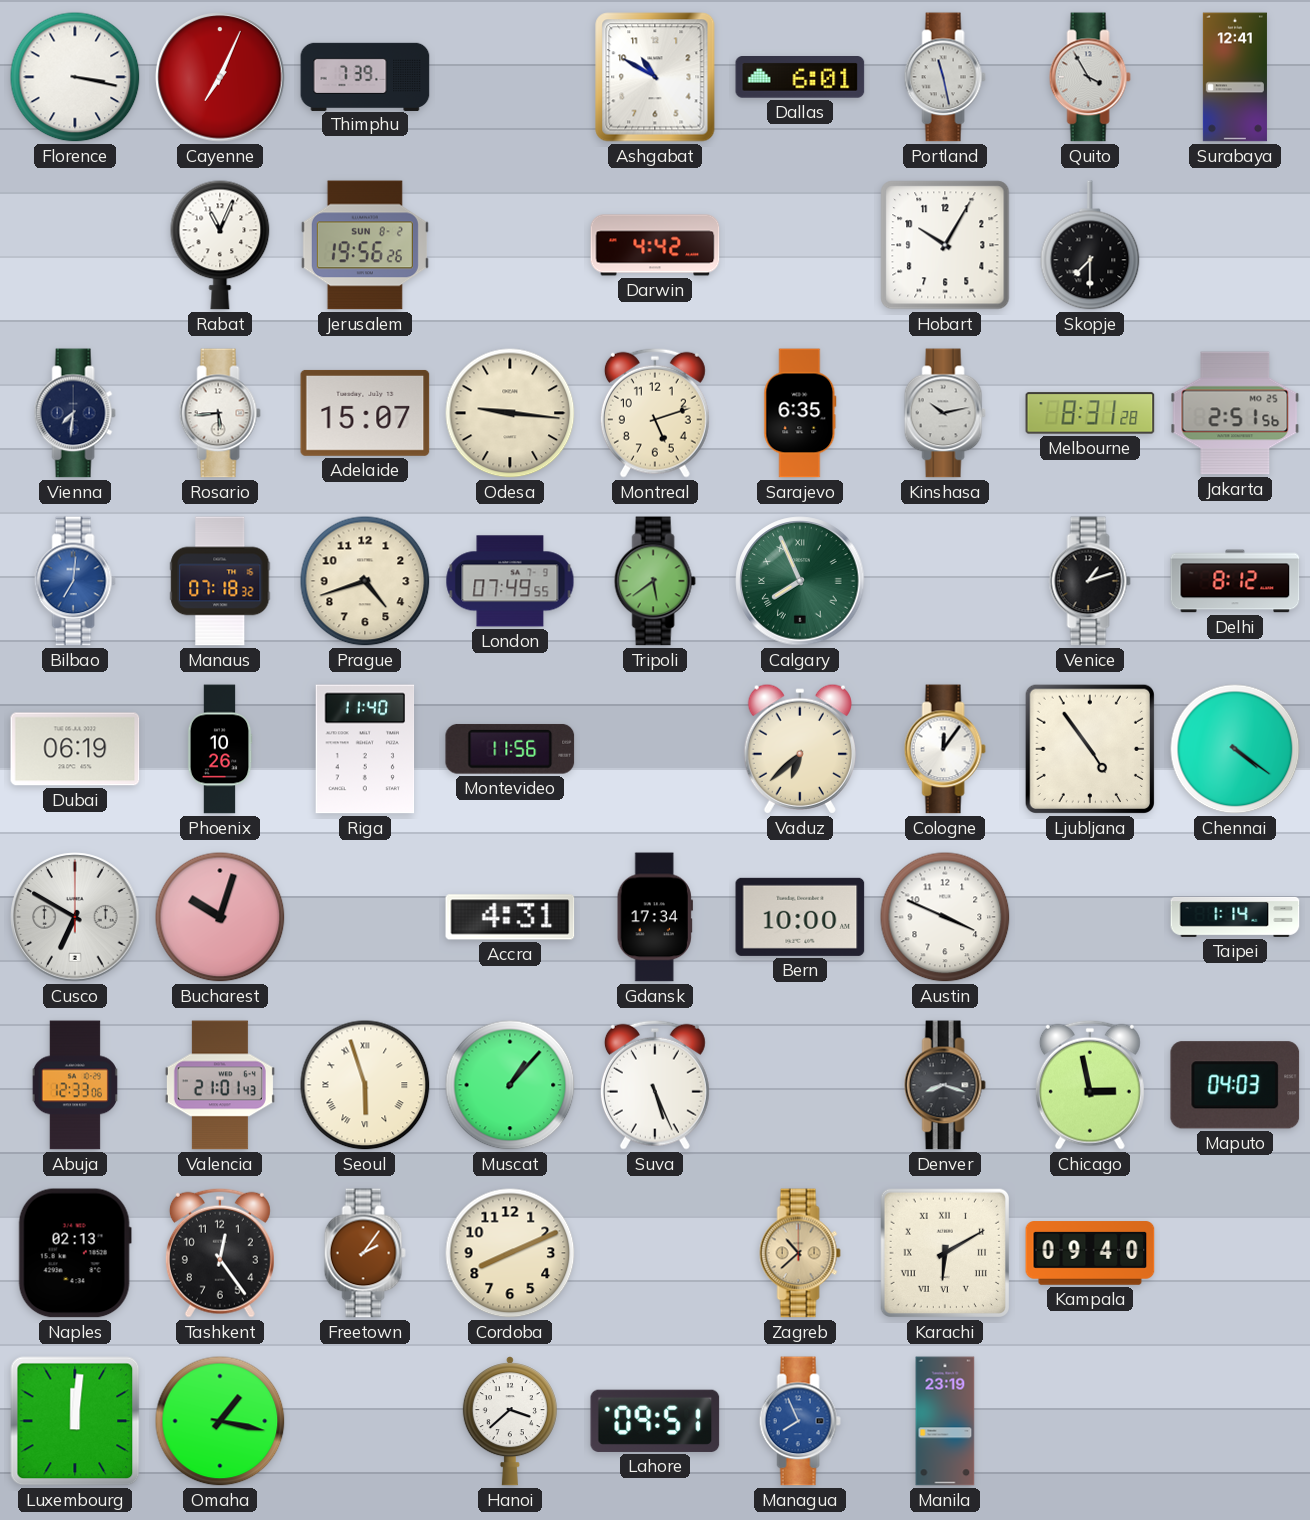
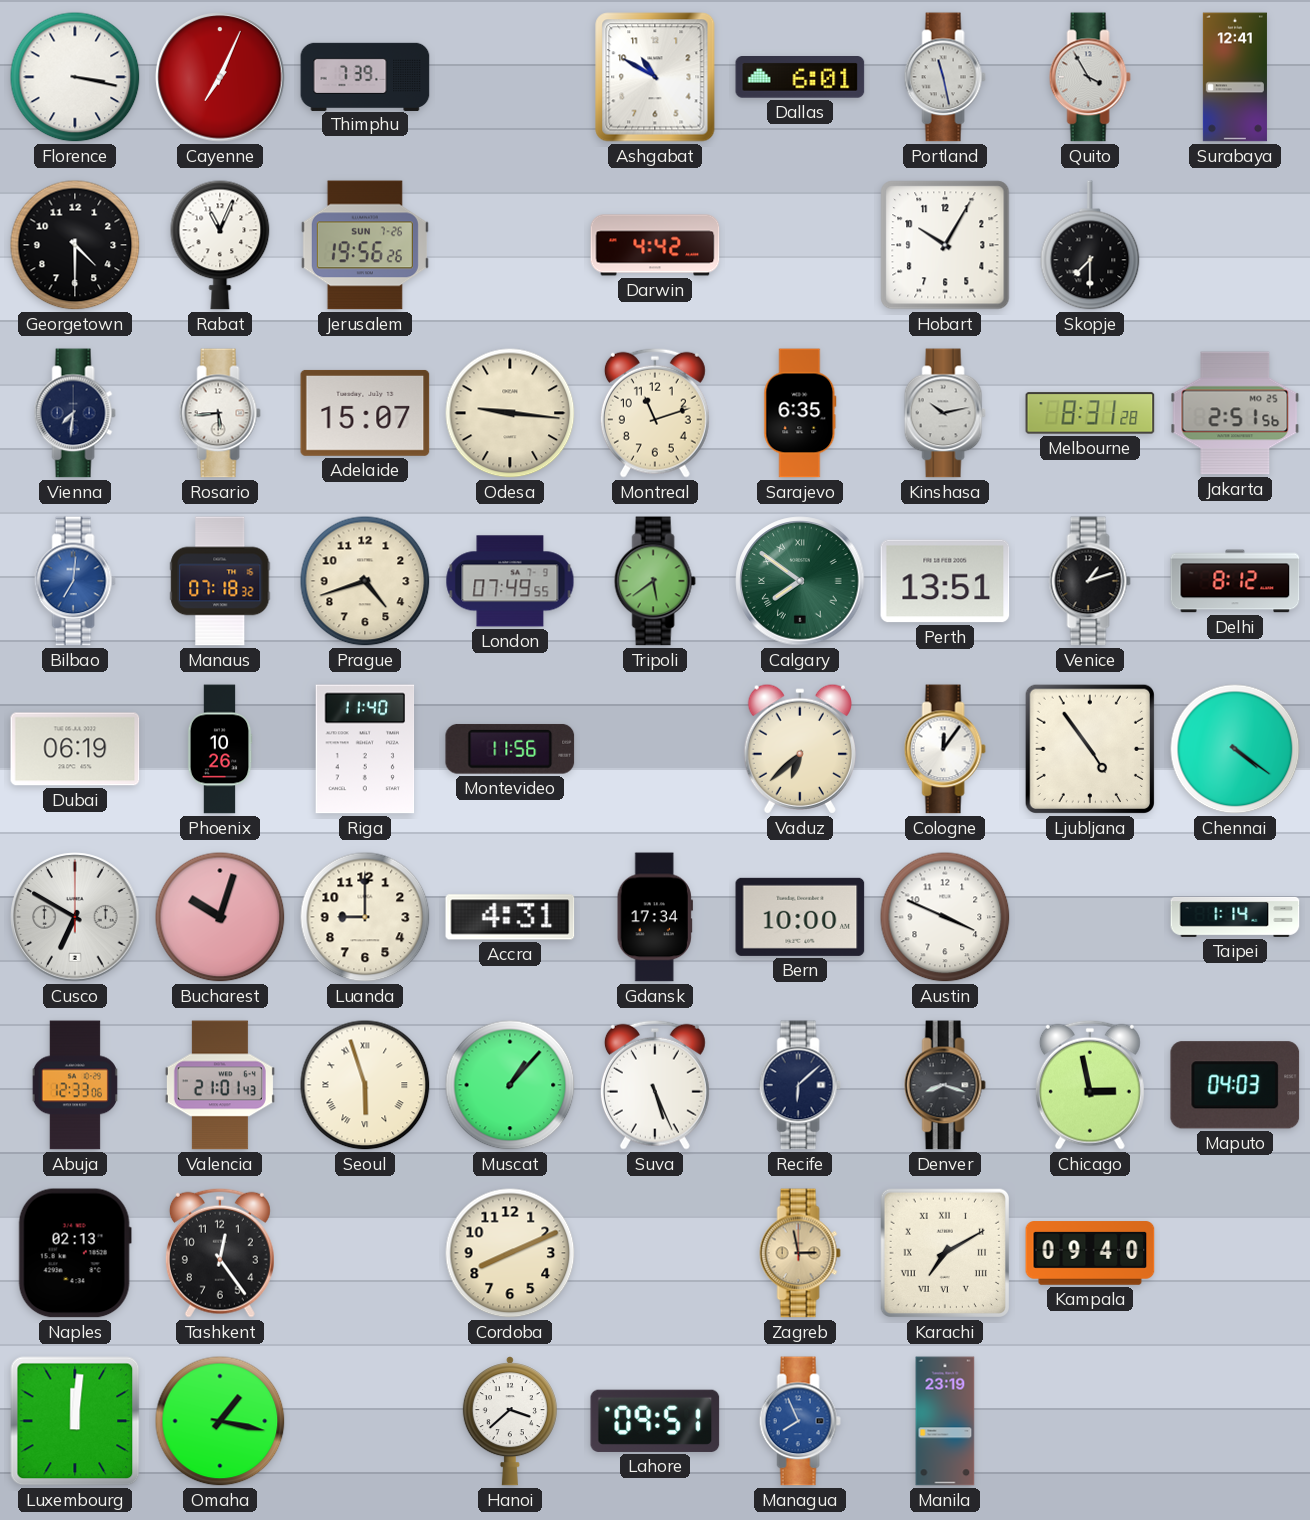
Georgetown: none -> 4:30 (75, 245)
Jerusalem date: SUN 8-2 -> SUN 7-26 (365, 245)
Montreal: 5:12 -> 11:12 (655, 413)
Calgary: 7:56 -> 7:51 (800, 581)
Perth: none -> 13:51 (945, 581)
Luanda: none -> 9:00 (365, 917)
Recife: none -> 6:08 (800, 1085)
Freetown: 2:06 -> none (365, 1253)
Zagreb: 10:38 -> 2:58 (800, 1253)
Karachi: 6:10 -> 7:10 (945, 1253)
